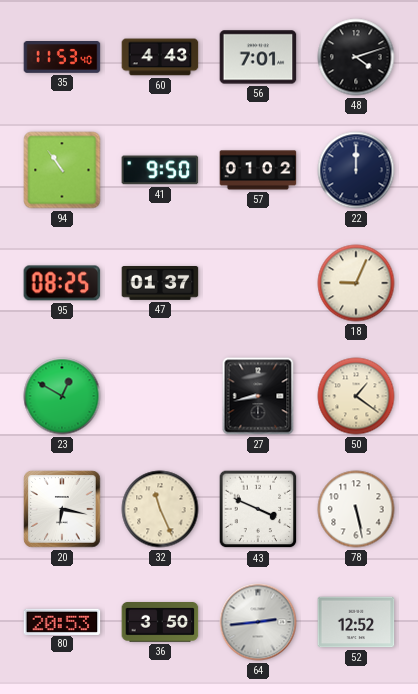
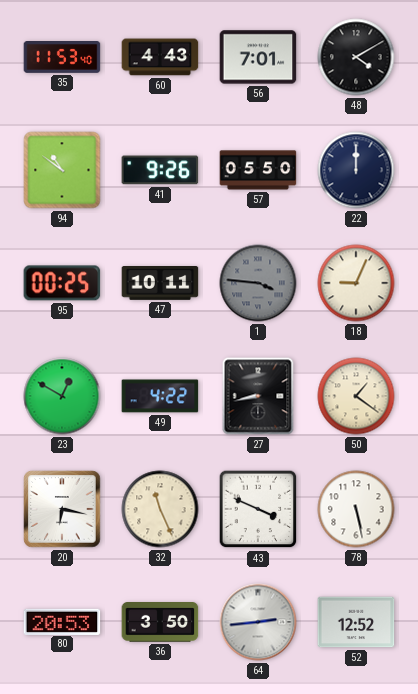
48: 4:12 -> 4:10 (356, 57)
94: 10:54 -> 10:51 (62, 170)
41: 9:50 -> 9:26 (160, 170)
57: 01:02 -> 05:50 (258, 170)
95: 08:25 -> 00:25 (62, 283)
47: 01:37 -> 10:11 (160, 284)
1: none -> 3:46 (258, 283)
49: none -> 4:22 (160, 396)
